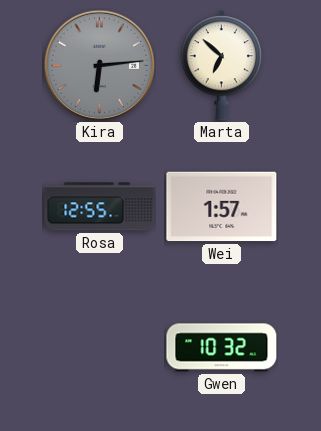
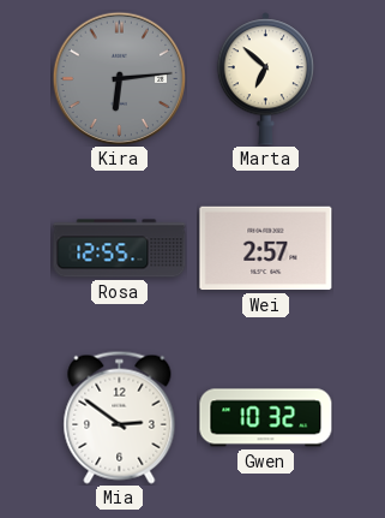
Wei: 1:57 -> 2:57 (266, 249)
Mia: none -> 2:51 (120, 417)
